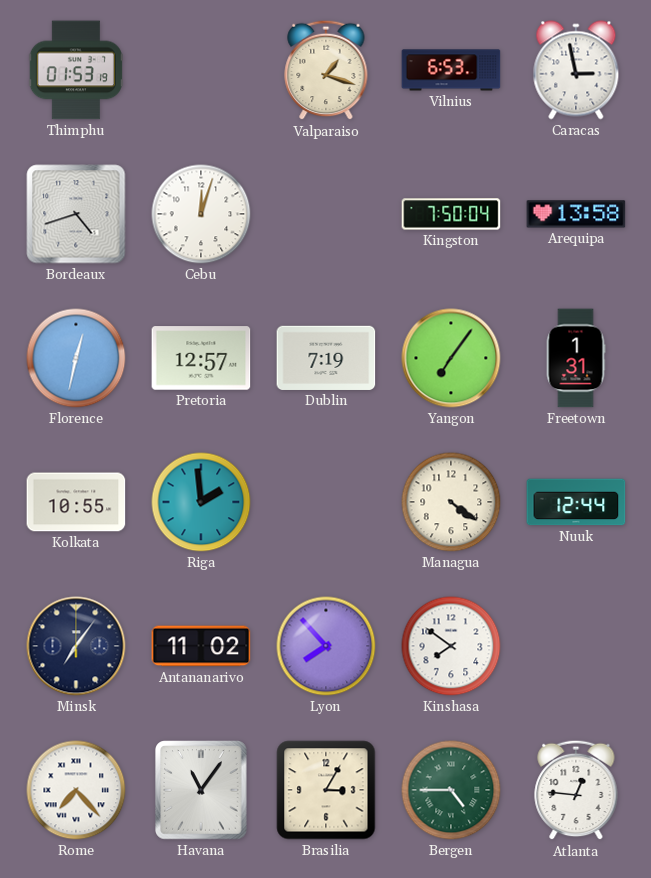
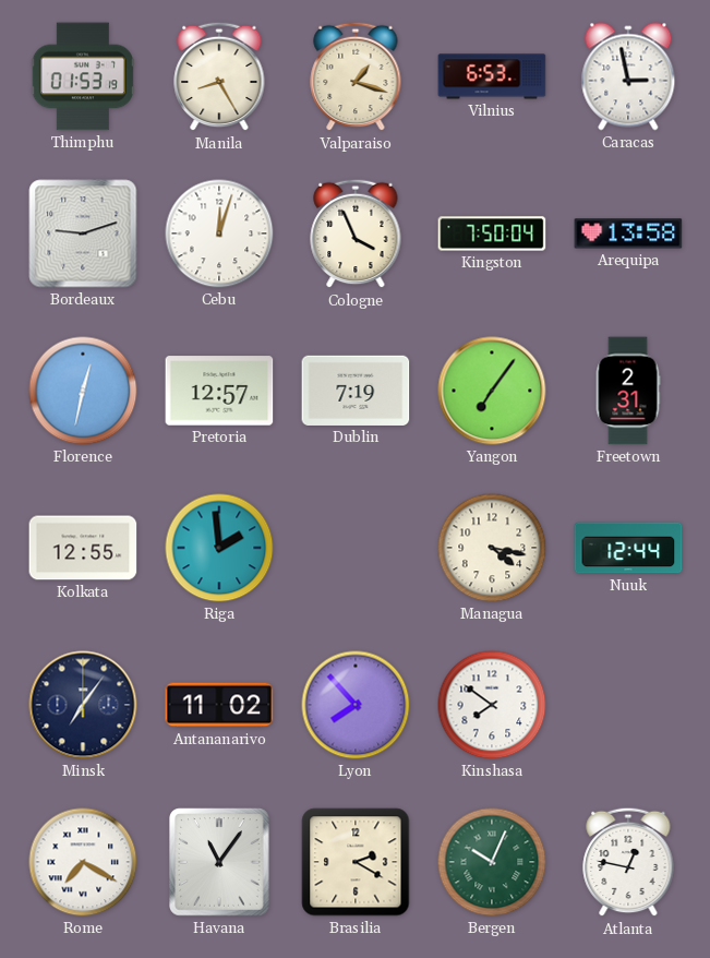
Manila: none -> 8:25 (219, 76)
Bordeaux: 4:42 -> 9:12 (83, 233)
Cologne: none -> 3:56 (356, 233)
Freetown: 1:31 -> 2:31 (628, 391)
Kolkata: 10:55 -> 12:55 (83, 548)
Managua: 4:21 -> 4:17 (492, 548)
Rome: 7:23 -> 7:20 (83, 862)
Brasilia: 3:05 -> 2:20 (356, 862)
Bergen: 4:45 -> 10:04 (492, 862)
Atlanta: 12:46 -> 12:47 (628, 862)
